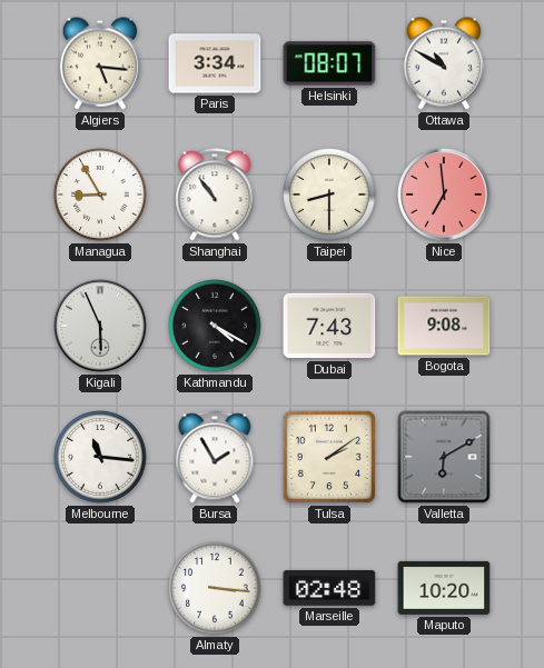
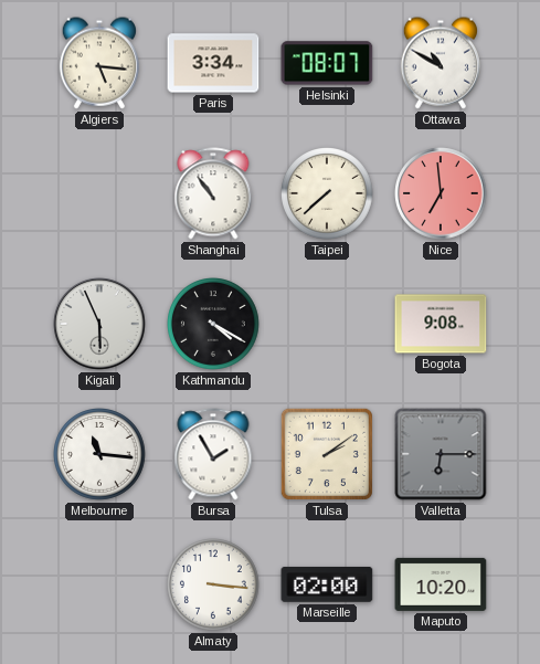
Managua: 8:55 -> none (101, 196)
Taipei: 8:30 -> 7:38 (328, 194)
Dubai: 7:43 -> none (329, 326)
Valletta: 6:10 -> 6:15 (441, 454)
Marseille: 02:48 -> 02:00 (327, 584)
